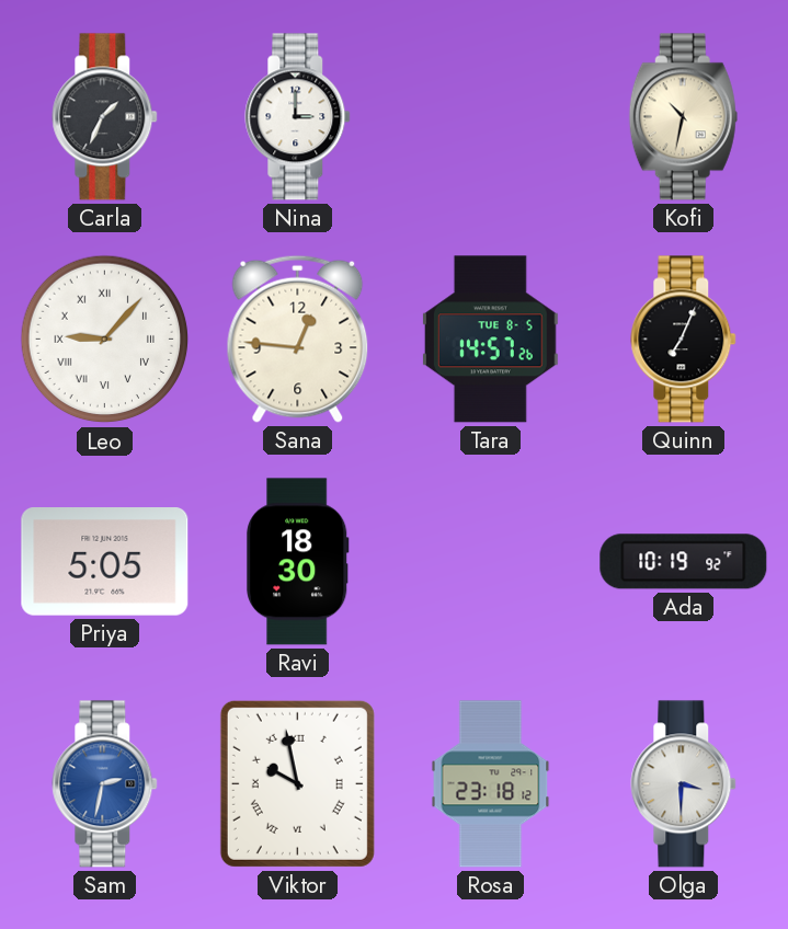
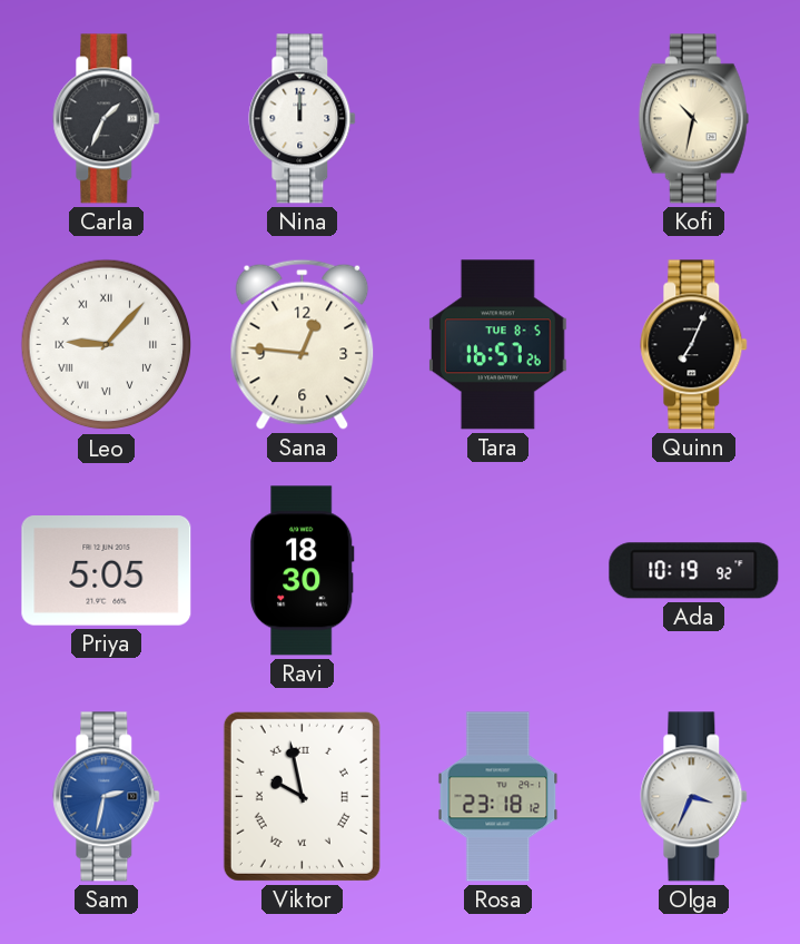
Nina: 3:00 -> 12:00 (303, 119)
Tara: 14:57 -> 16:57 (497, 345)
Olga: 3:30 -> 3:34 (694, 797)
